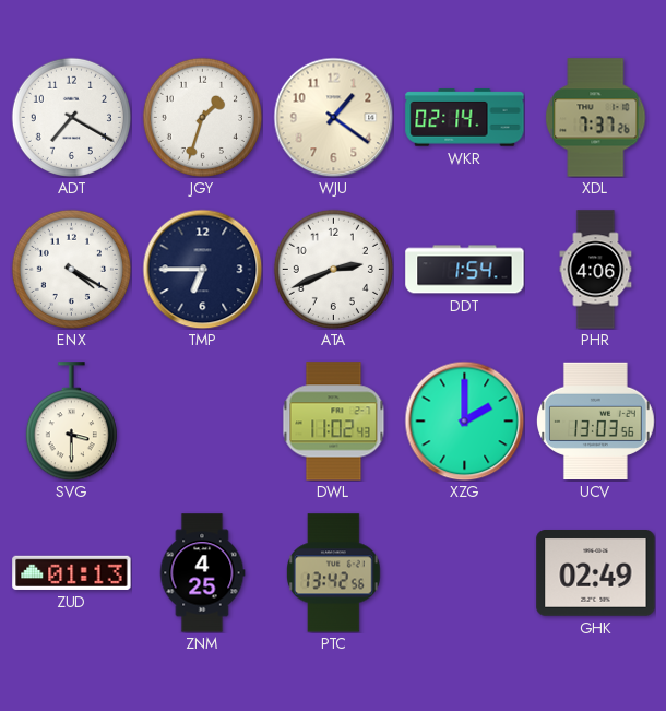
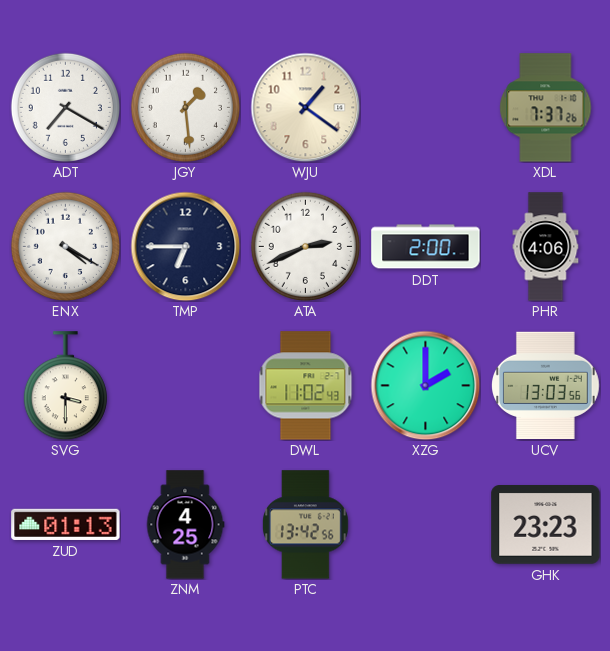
JGY: 1:33 -> 1:29 (185, 107)
WKR: 02:14 -> none (465, 118)
DDT: 1:54 -> 2:00 (426, 247)
GHK: 02:49 -> 23:23 (546, 525)
